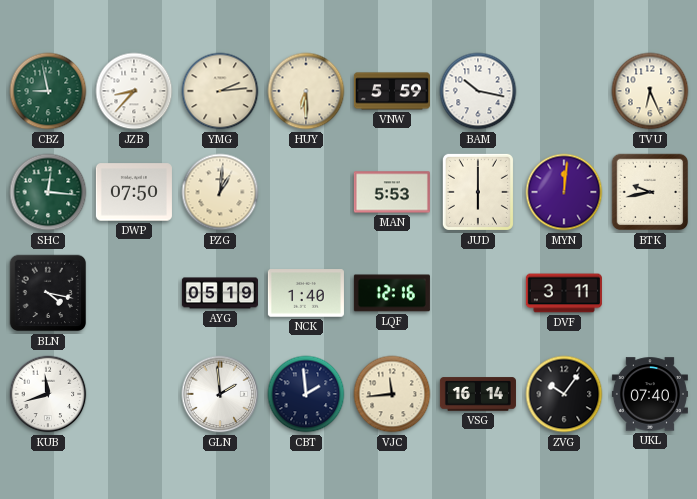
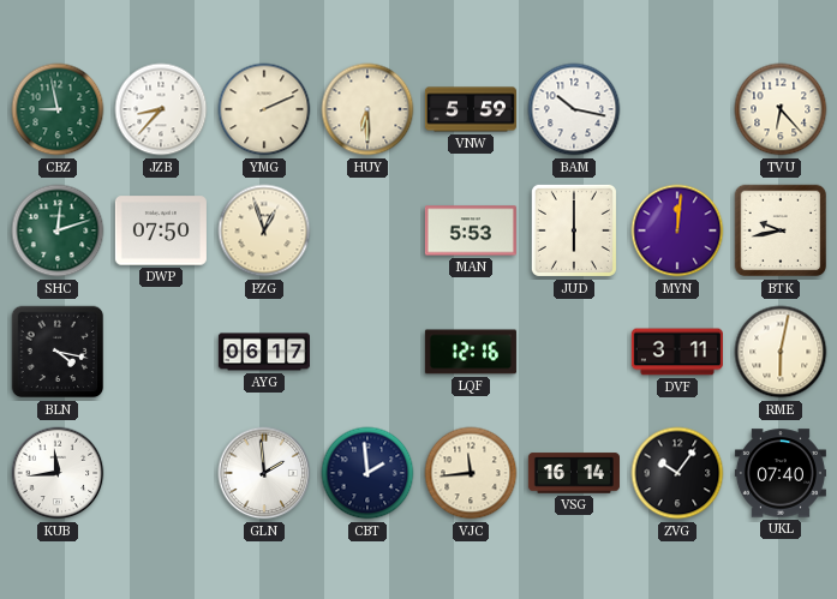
YMG: 2:14 -> 2:11 (264, 109)
TVU: 6:26 -> 6:23 (781, 109)
SHC: 12:16 -> 12:12 (58, 230)
PZG: 1:01 -> 12:57 (264, 230)
AYG: 05:19 -> 06:17 (264, 352)
NCK: 1:40 -> none (306, 293)
RME: none -> 6:02 (781, 352)
KUB: 11:42 -> 11:44 (58, 473)
